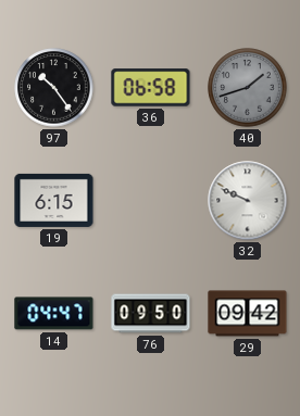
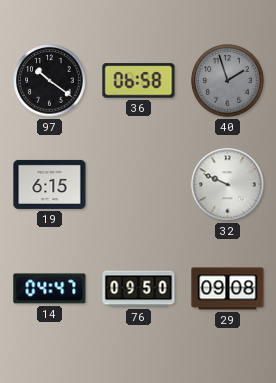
97: 10:24 -> 10:21 (50, 81)
40: 1:42 -> 1:57 (228, 81)
29: 09:42 -> 09:08 (228, 289)
